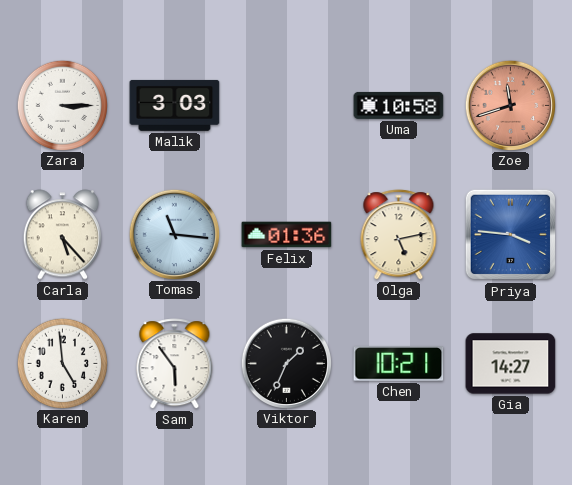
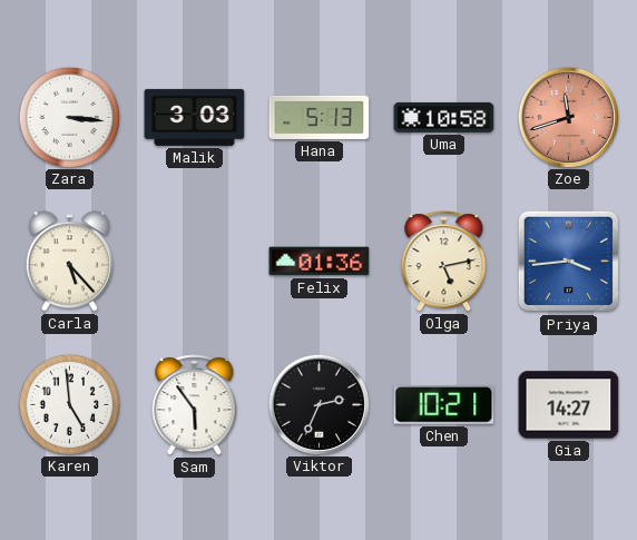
Zara: 3:15 -> 3:16 (69, 117)
Hana: none -> 5:13 (320, 117)
Tomas: 11:16 -> none (174, 234)
Priya: 3:46 -> 3:44 (569, 262)
Viktor: 1:34 -> 2:34 (318, 404)
